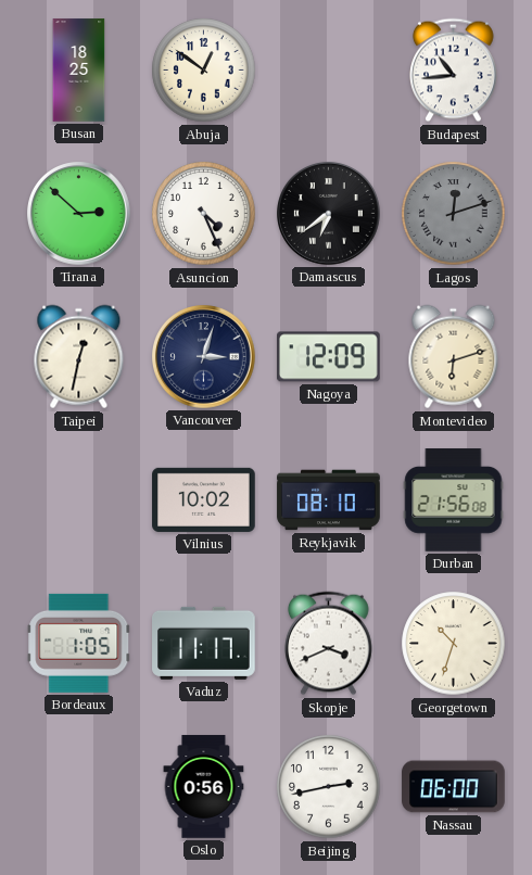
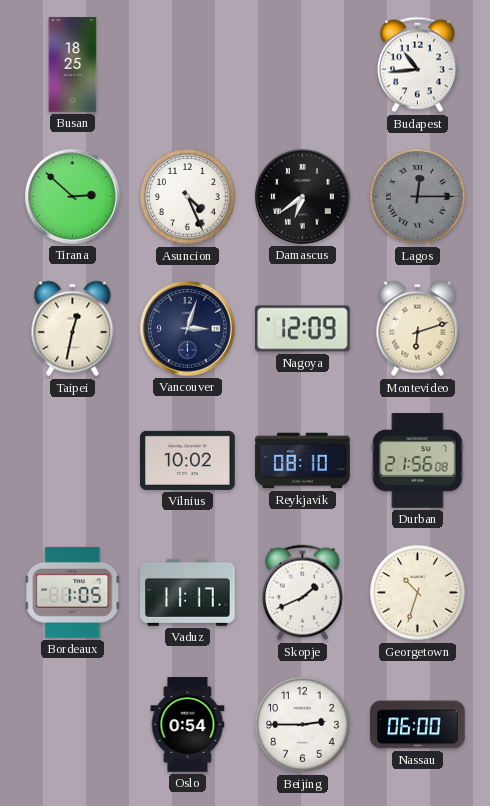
Abuja: 12:51 -> none (204, 71)
Lagos: 12:12 -> 12:15 (418, 197)
Skopje: 3:41 -> 1:41 (303, 593)
Oslo: 0:56 -> 0:54 (188, 725)
Beijing: 2:43 -> 2:45 (303, 725)
